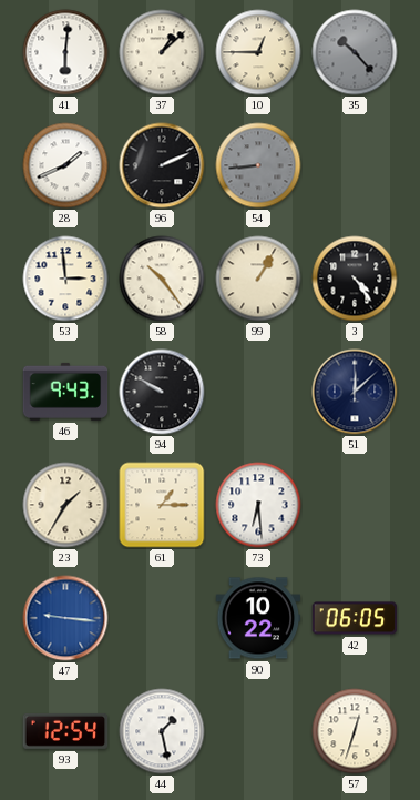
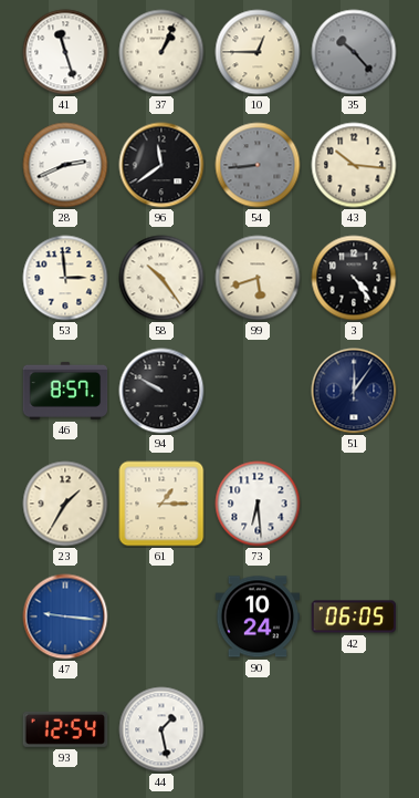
41: 6:01 -> 11:27 (65, 52)
37: 1:08 -> 1:04 (161, 52)
28: 1:41 -> 2:41 (65, 165)
96: 2:11 -> 11:39 (161, 165)
43: none -> 10:16 (354, 165)
99: 1:05 -> 5:42 (258, 278)
46: 9:43 -> 8:57 (65, 391)
51: 12:08 -> 12:06 (354, 391)
90: 10:22 -> 10:24 (258, 616)
57: 12:33 -> none (355, 731)
